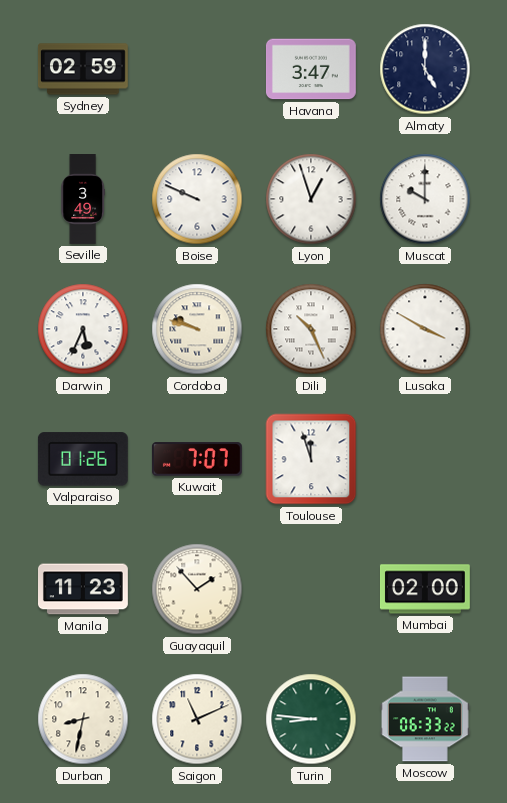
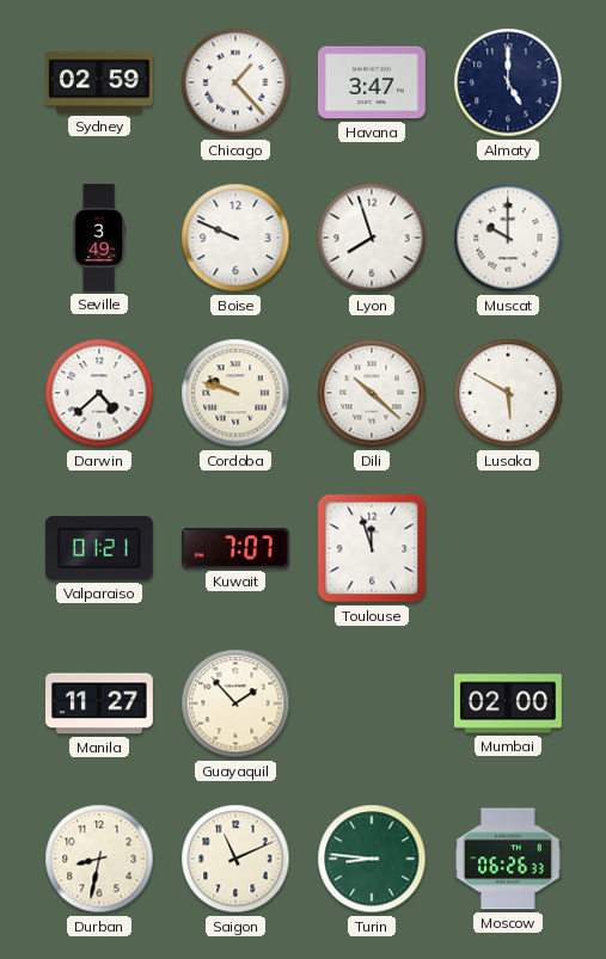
Chicago: none -> 1:23 (235, 82)
Lyon: 12:57 -> 7:57 (372, 238)
Darwin: 5:34 -> 4:38 (99, 393)
Dili: 10:26 -> 10:22 (372, 393)
Lusaka: 3:50 -> 5:50 (508, 393)
Valparaiso: 01:26 -> 01:21 (99, 548)
Manila: 11:23 -> 11:27 (100, 703)
Moscow: 06:33 -> 06:26 (508, 859)
